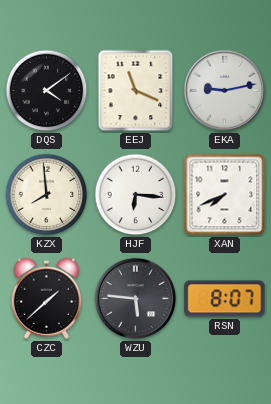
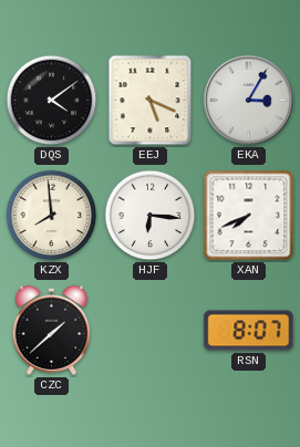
EEJ: 11:19 -> 5:19 (151, 101)
EKA: 9:13 -> 3:05 (249, 101)
WZU: 5:46 -> none (136, 299)
